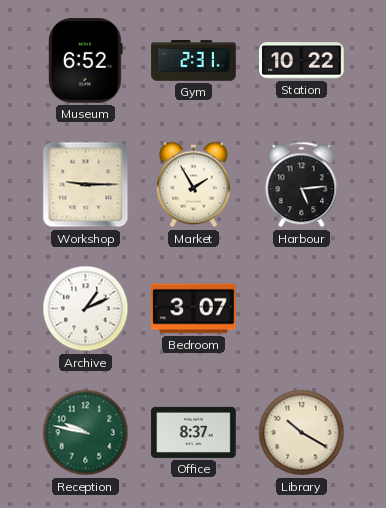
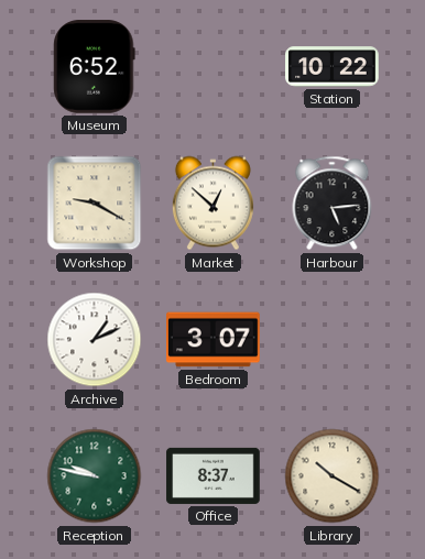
Gym: 2:31 -> none (194, 61)
Workshop: 9:15 -> 9:20 (95, 204)
Market: 1:55 -> 12:52 (212, 204)
